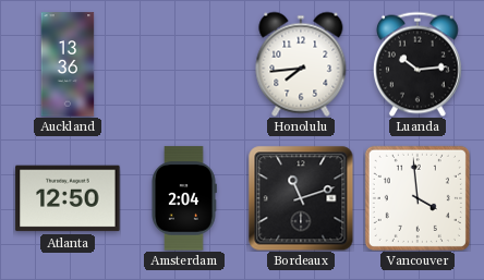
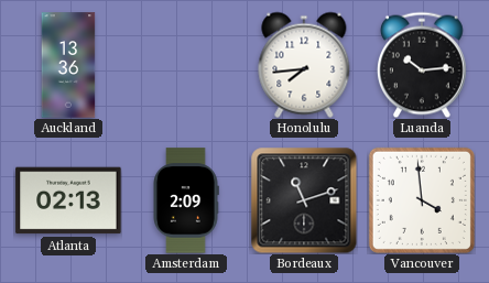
Atlanta: 12:50 -> 02:13 (68, 200)
Amsterdam: 2:04 -> 2:09 (186, 200)
